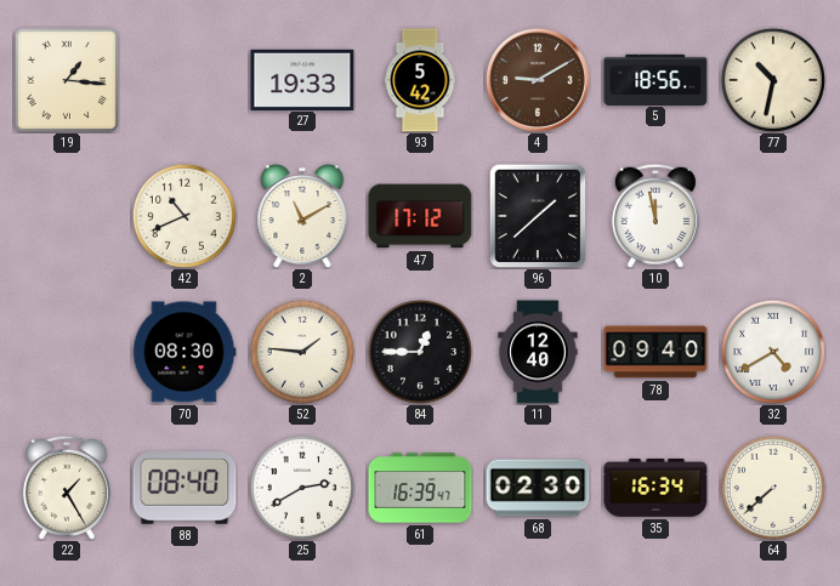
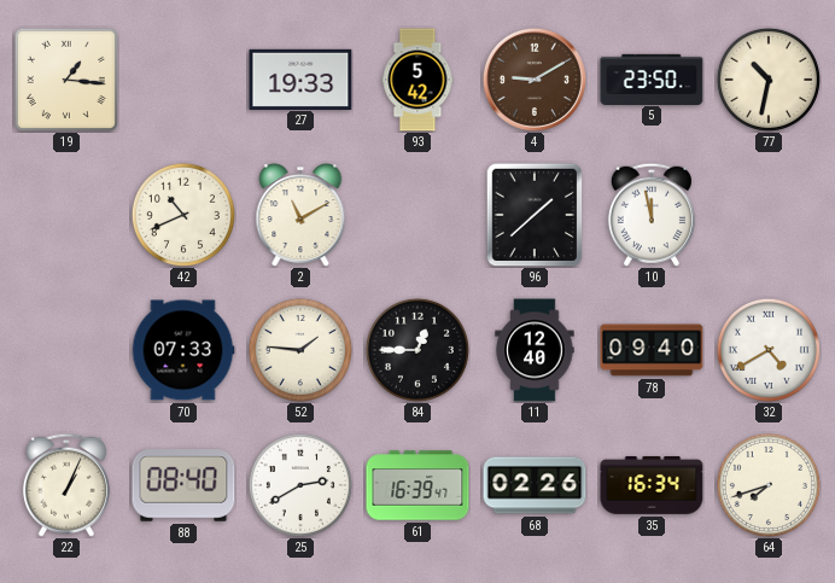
5: 18:56 -> 23:50 (652, 78)
47: 17:12 -> none (420, 216)
70: 08:30 -> 07:33 (183, 350)
22: 1:25 -> 1:04 (66, 485)
68: 02:30 -> 02:26 (535, 485)
64: 7:38 -> 7:42 (769, 485)
